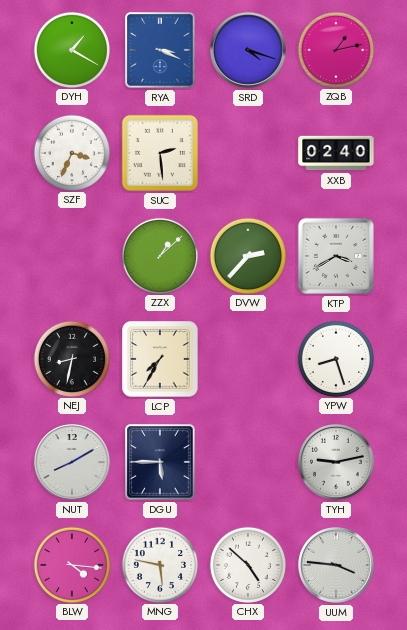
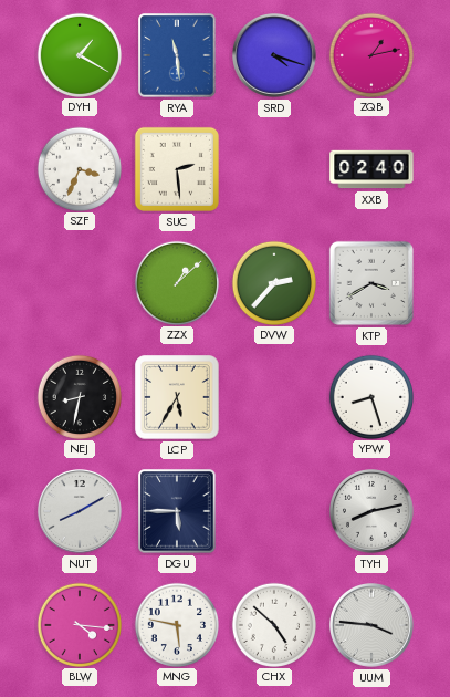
RYA: 3:19 -> 11:29 (177, 55)
LCP: 7:35 -> 5:35 (177, 397)
TYH: 9:13 -> 8:13 (373, 512)
